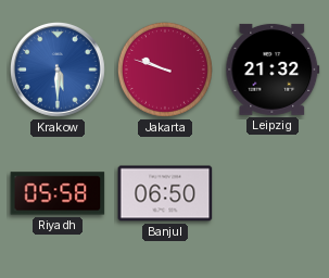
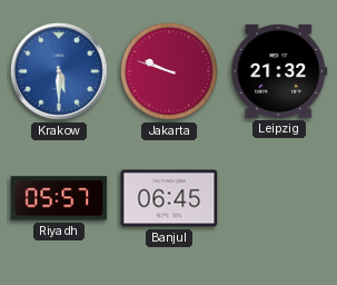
Riyadh: 05:58 -> 05:57 (59, 198)
Banjul: 06:50 -> 06:45 (169, 198)
